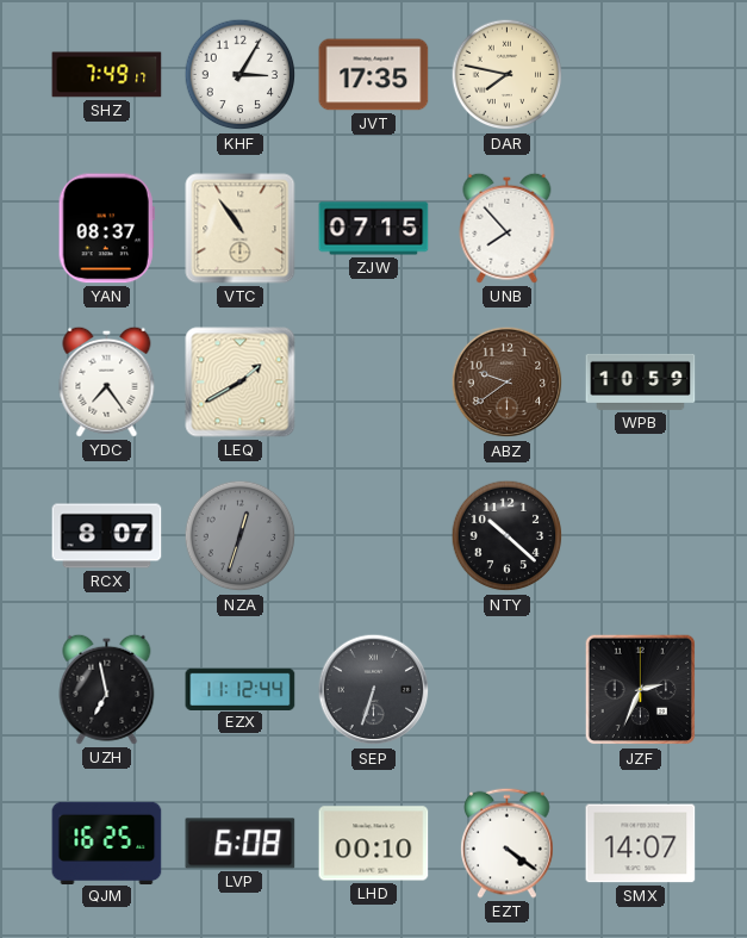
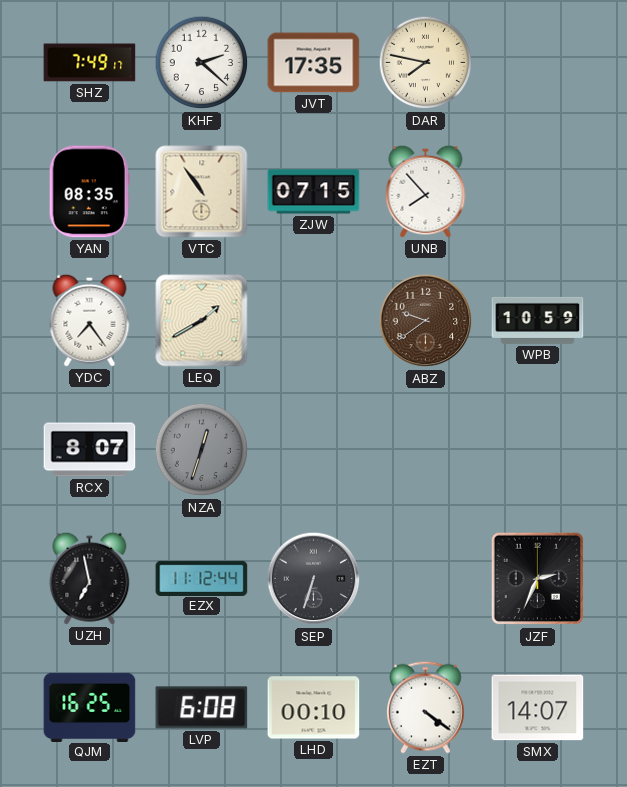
KHF: 3:05 -> 2:22 (202, 63)
YAN: 08:37 -> 08:35 (89, 192)
NTY: 10:22 -> none (508, 536)
